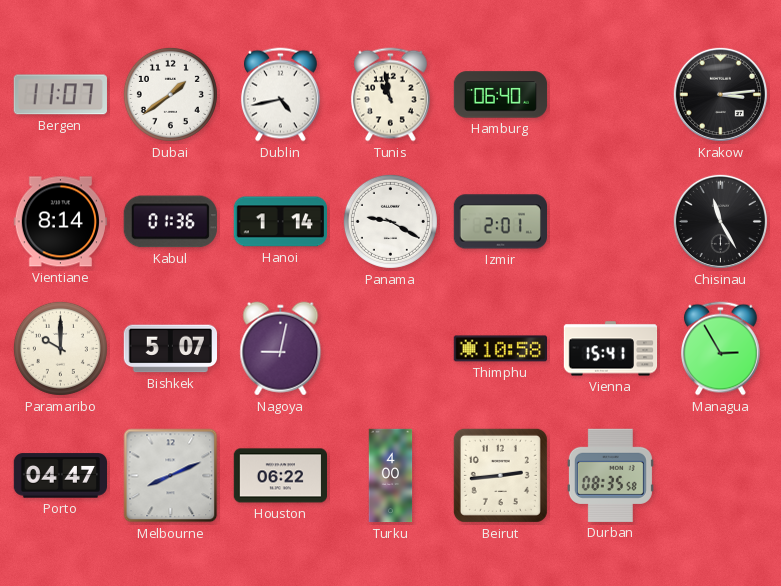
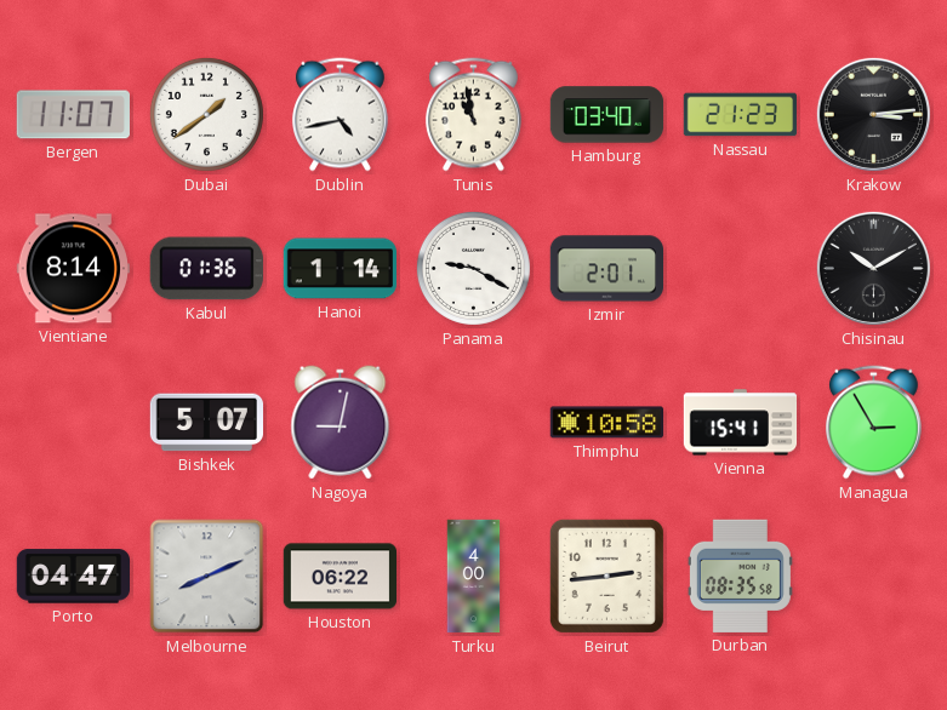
Hamburg: 06:40 -> 03:40 (607, 115)
Nassau: none -> 21:23 (741, 115)
Chisinau: 11:25 -> 10:10 (873, 268)
Paramaribo: 10:00 -> none (60, 348)
